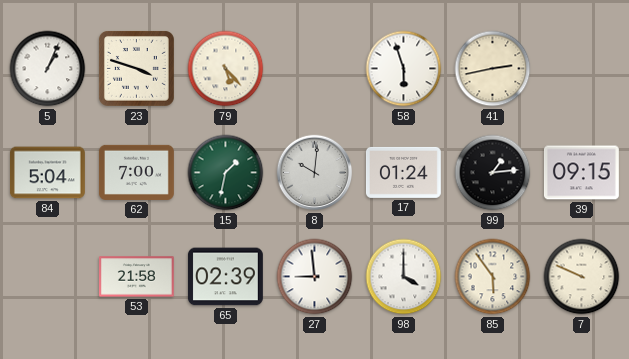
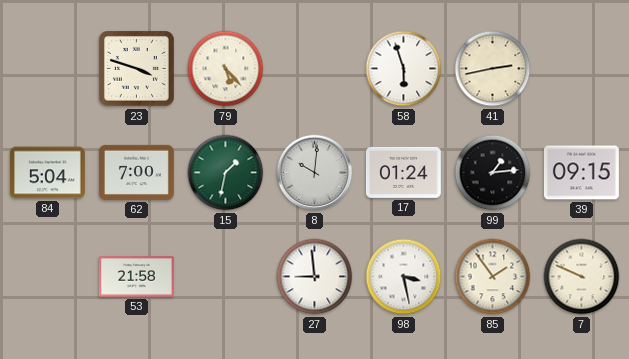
5: 1:04 -> none (48, 69)
65: 02:39 -> none (225, 277)
98: 4:00 -> 3:28 (404, 277)
85: 5:54 -> 1:54 (493, 277)
